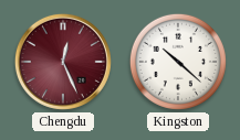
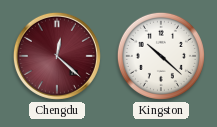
Chengdu: 12:26 -> 12:22 (57, 56)
